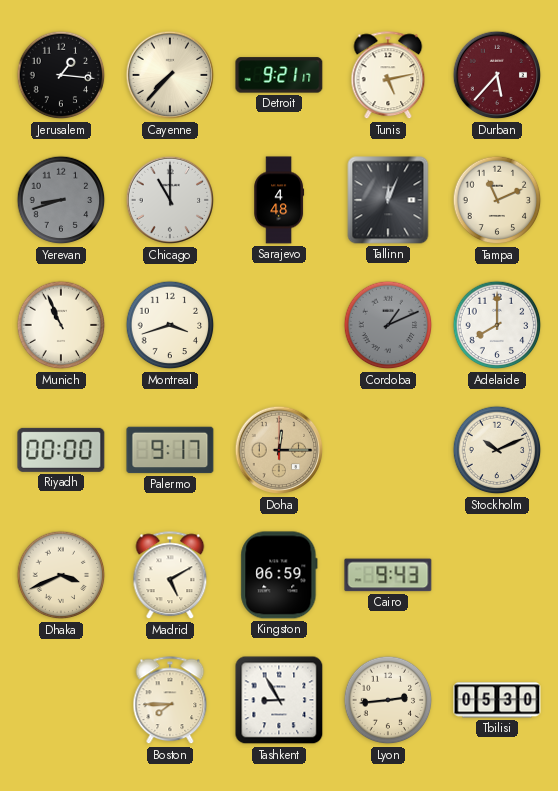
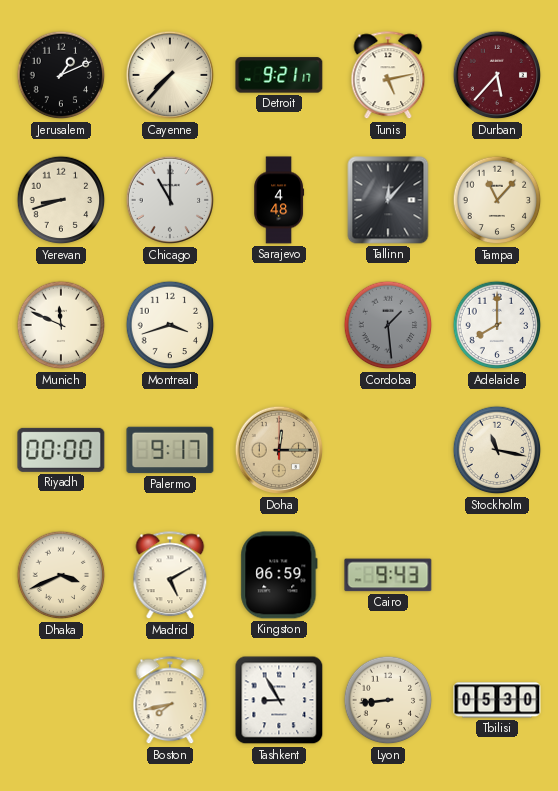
Jerusalem: 1:16 -> 1:11 (61, 75)
Yerevan dial: grey -> cream (61, 200)
Tallinn: 12:04 -> 12:07 (388, 200)
Tampa: 11:11 -> 11:07 (497, 200)
Munich: 10:56 -> 11:49 (61, 325)
Cordoba: 1:11 -> 1:29 (388, 325)
Stockholm: 10:11 -> 11:17 (497, 450)
Boston: 7:45 -> 7:43 (170, 701)
Lyon: 2:44 -> 8:44 (388, 700)
